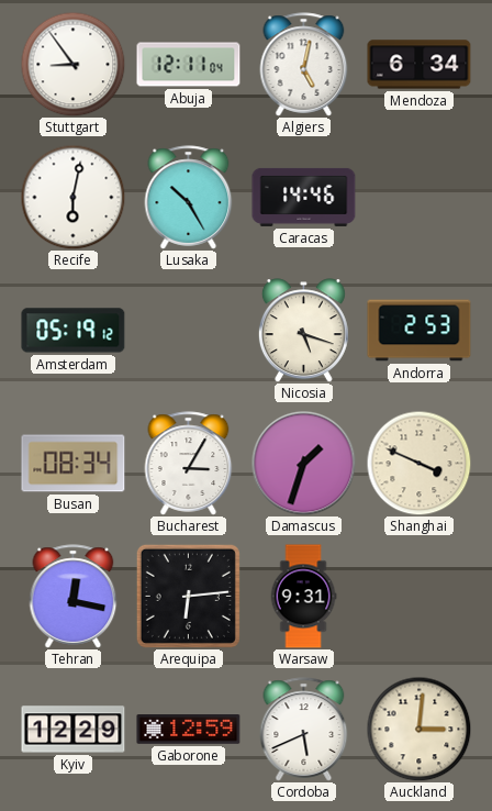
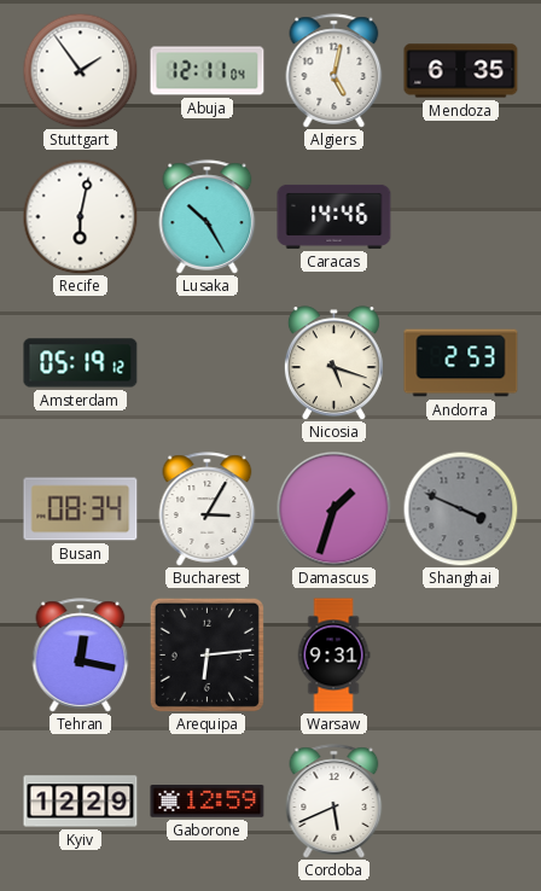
Stuttgart: 8:54 -> 1:54 (80, 70)
Mendoza: 6:34 -> 6:35 (461, 71)
Shanghai dial: cream -> grey (460, 508)
Auckland: 3:01 -> none (418, 729)
